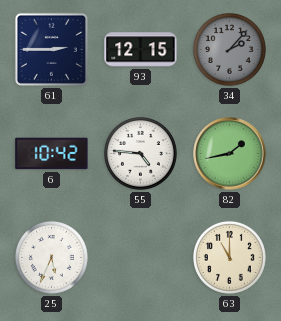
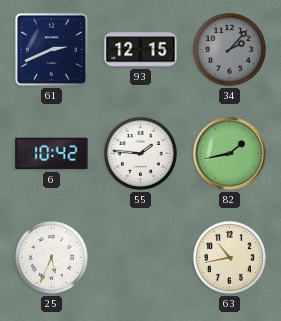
61: 2:45 -> 2:41 (51, 49)
55: 4:46 -> 1:46 (140, 153)
63: 11:00 -> 10:43 (229, 257)
